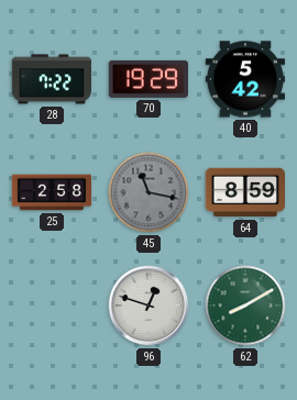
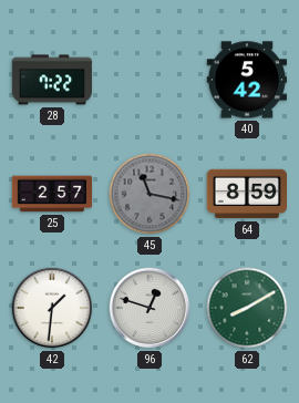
70: 19:29 -> none (147, 79)
25: 2:58 -> 2:57 (52, 194)
42: none -> 1:31 (52, 308)
